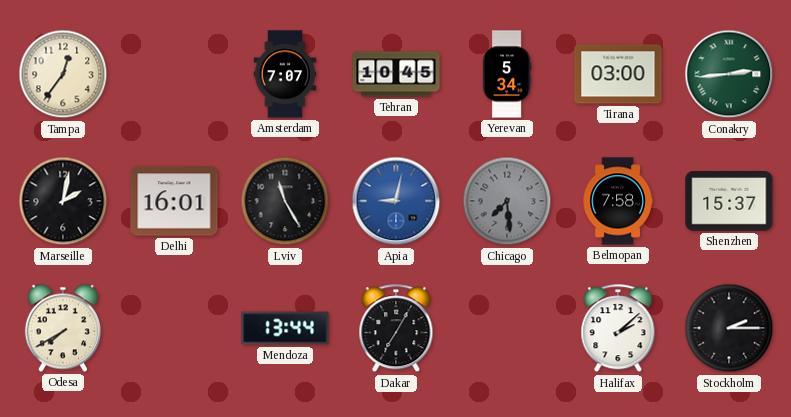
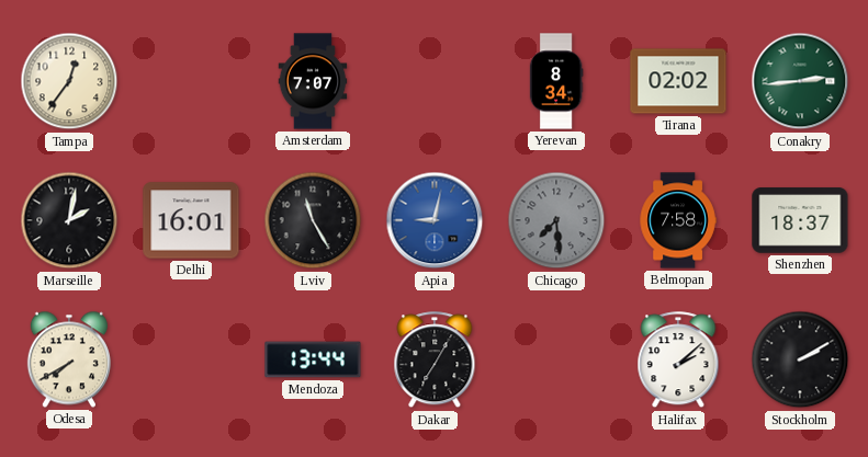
Tehran: 10:45 -> none (396, 74)
Yerevan: 5:34 -> 8:34 (556, 81)
Tirana: 03:00 -> 02:02 (678, 81)
Shenzhen: 15:37 -> 18:37 (800, 220)
Stockholm: 2:15 -> 2:10 (800, 359)
